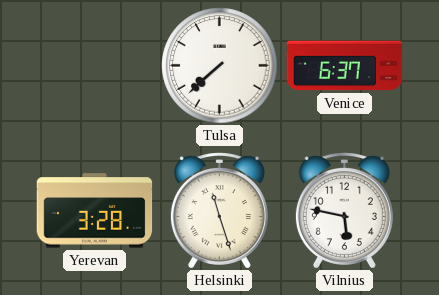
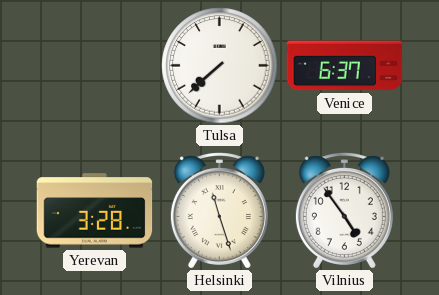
Vilnius: 5:47 -> 4:54 (344, 211)
